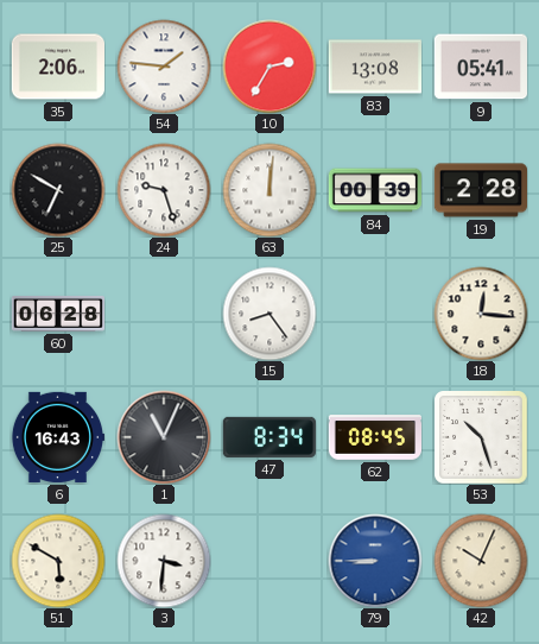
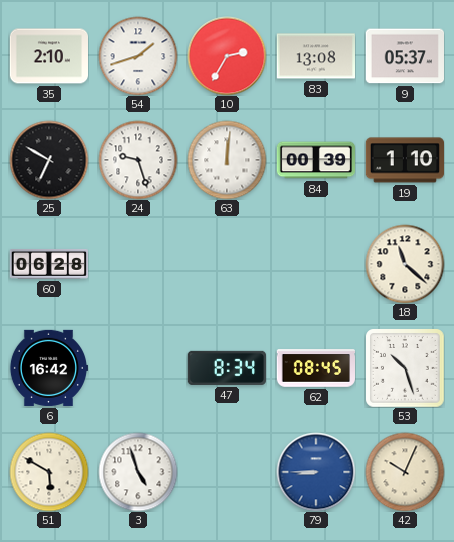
35: 2:06 -> 2:10 (48, 56)
54: 1:46 -> 1:42 (138, 56)
9: 05:41 -> 05:37 (404, 56)
19: 2:28 -> 1:10 (404, 160)
15: 8:24 -> none (269, 314)
18: 12:16 -> 11:22 (405, 264)
6: 16:43 -> 16:42 (48, 368)
1: 11:04 -> none (164, 437)
3: 3:31 -> 4:57 (138, 472)
